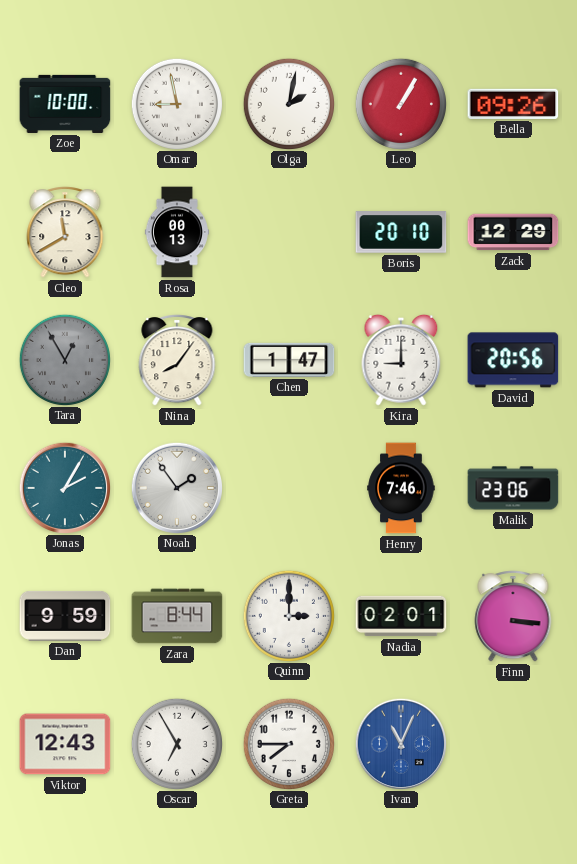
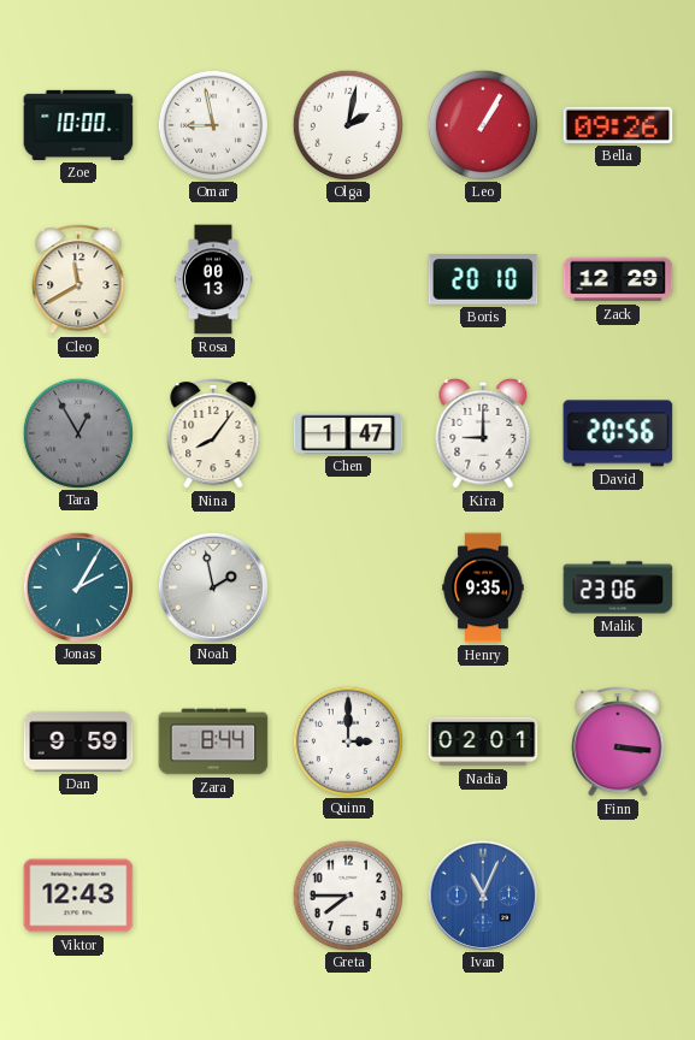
Noah: 1:54 -> 1:58 (212, 586)
Henry: 7:46 -> 9:35 (483, 587)
Oscar: 6:55 -> none (176, 743)
